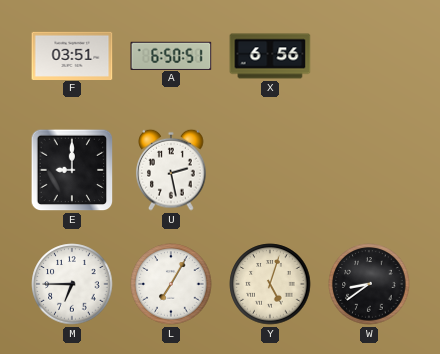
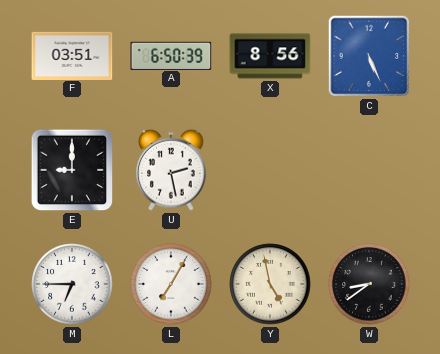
A: 6:50:51 -> 6:50:39 (171, 55)
X: 6:56 -> 8:56 (270, 56)
C: none -> 5:26 (369, 56)
Y: 5:03 -> 4:58 (270, 284)
